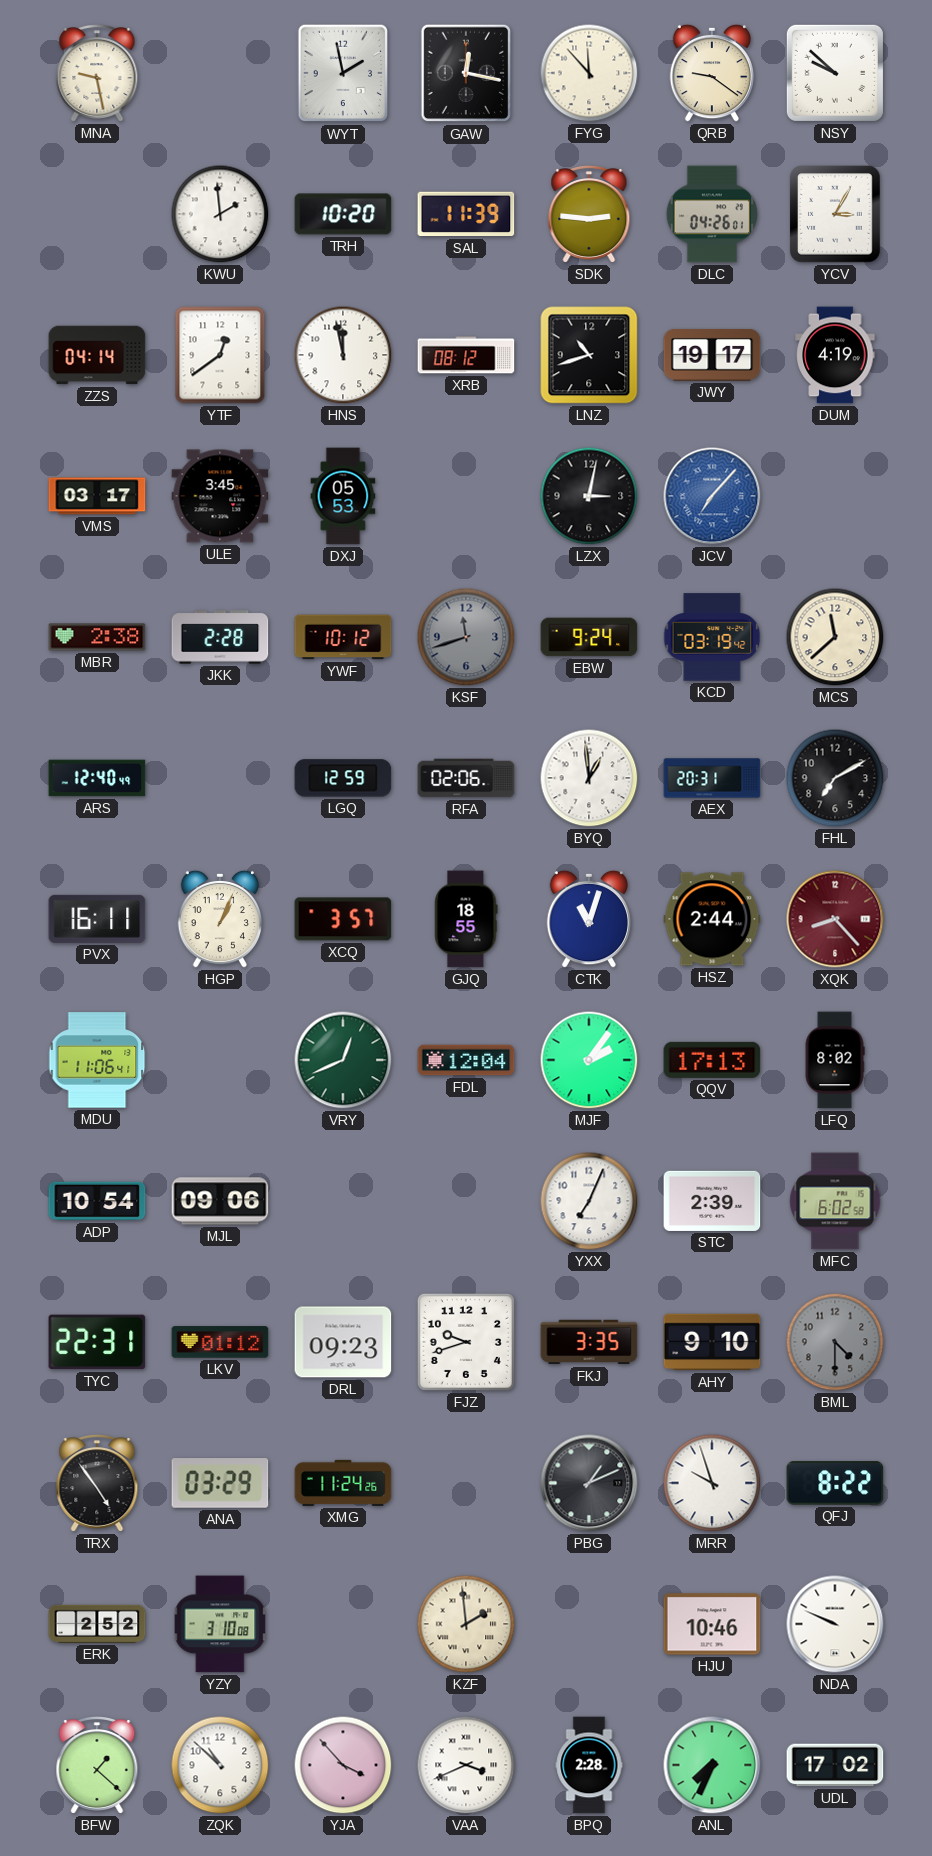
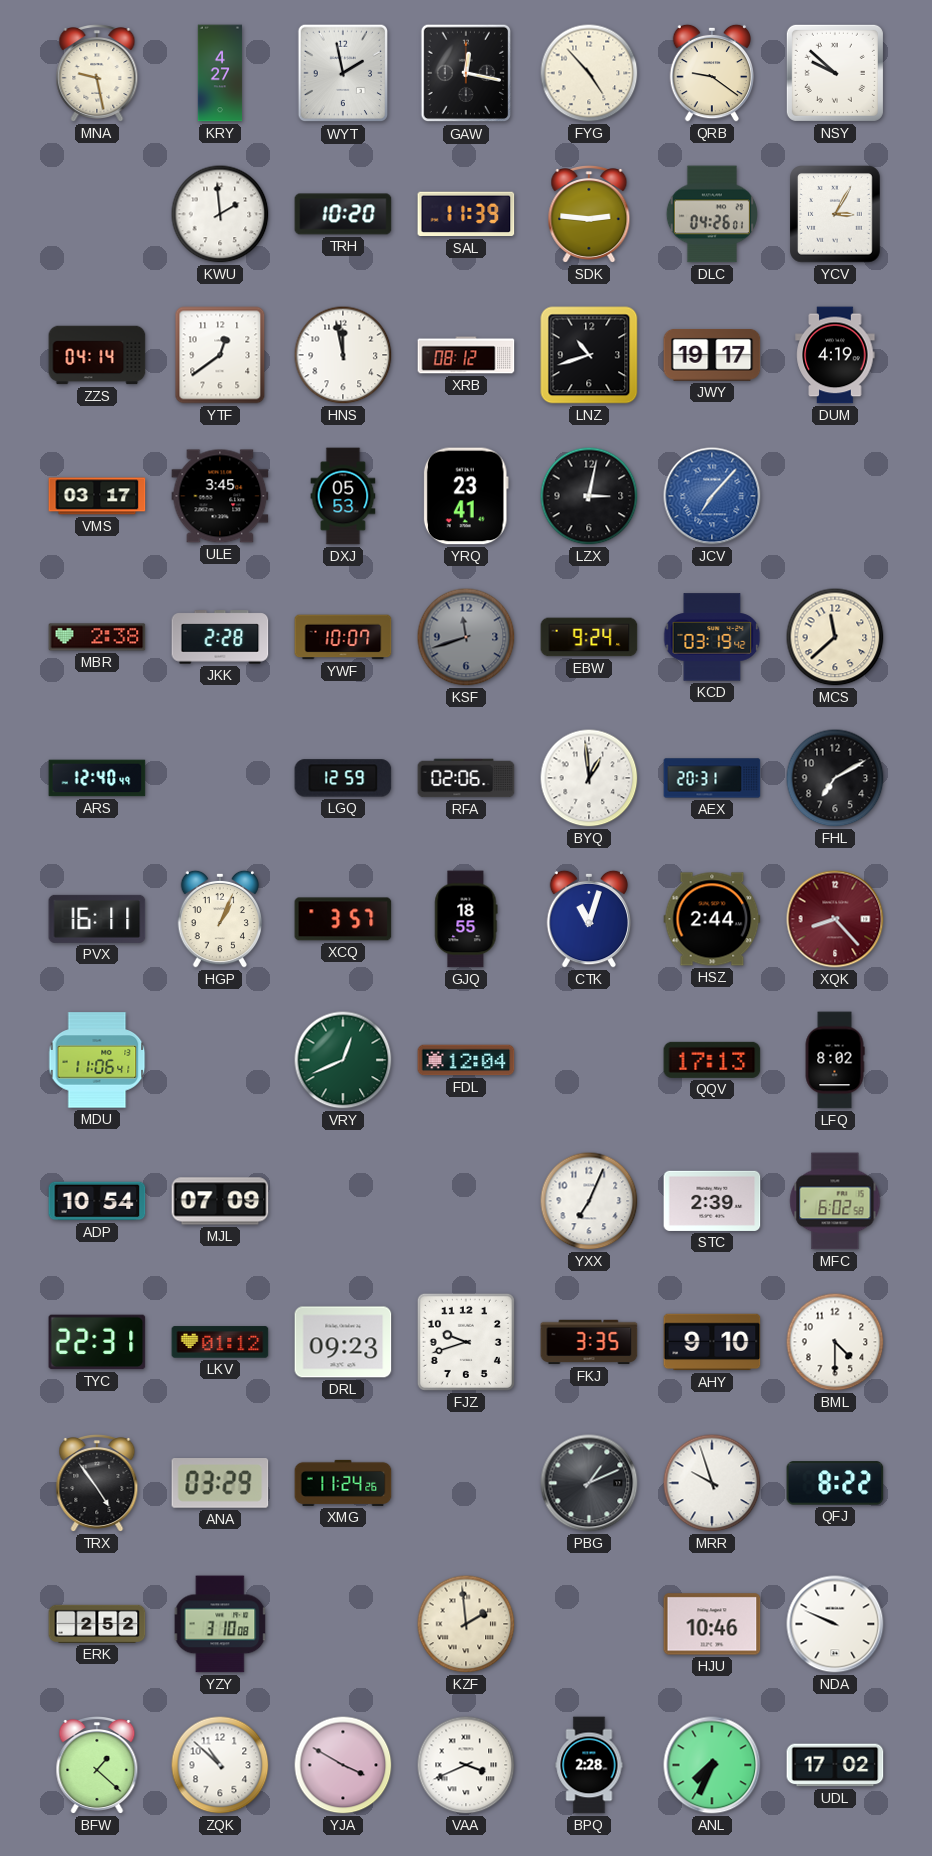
KRY: none -> 4:27 (220, 73)
FYG: 11:53 -> 4:53 (589, 73)
YRQ: none -> 23:41 (466, 496)
YWF: 10:12 -> 10:07 (343, 637)
MJF: 2:06 -> none (589, 1060)
MJL: 09:06 -> 07:09 (220, 1201)
BML dial: grey -> white (835, 1342)
YJA: 3:53 -> 3:50 (343, 1765)
